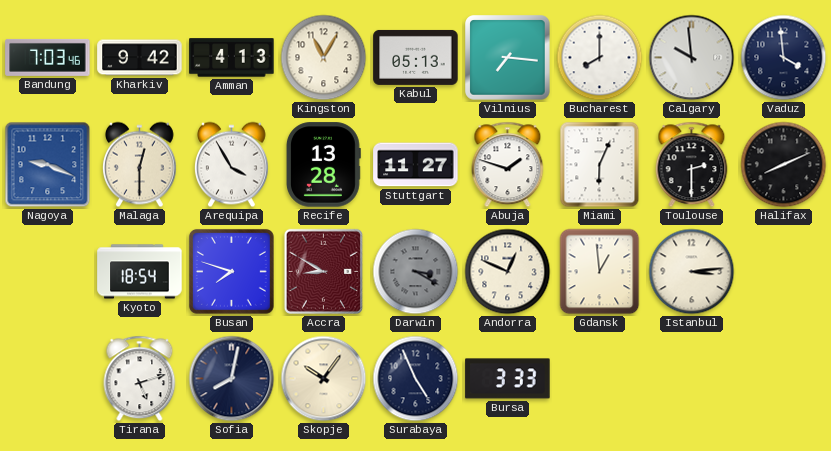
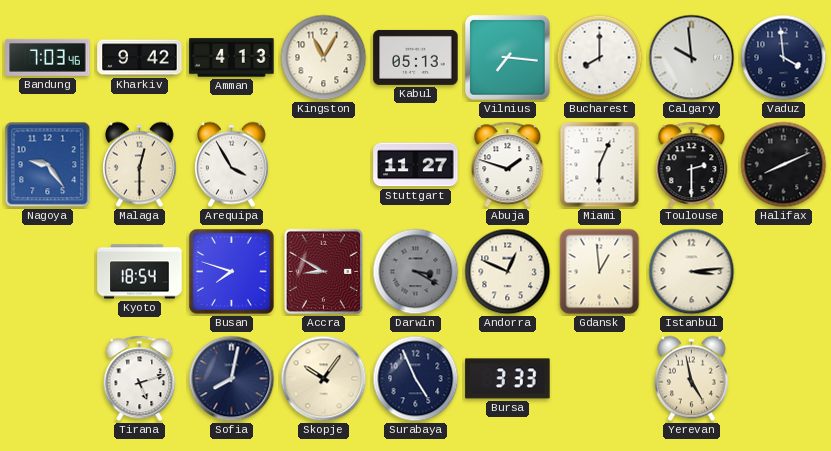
Nagoya: 9:19 -> 9:24 (48, 165)
Recife: 13:28 -> none (324, 165)
Yerevan: none -> 4:58 (691, 379)
